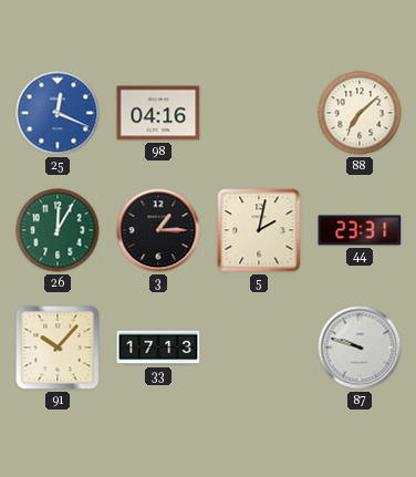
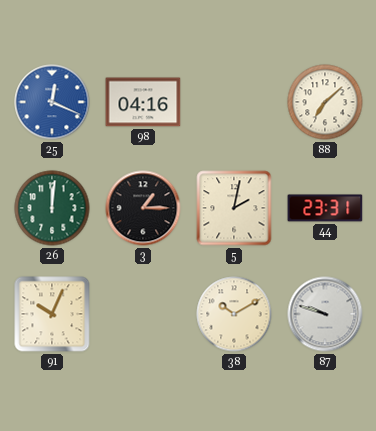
26: 12:05 -> 12:01 (52, 208)
91: 10:07 -> 10:04 (52, 314)
33: 17:13 -> none (158, 348)
38: none -> 10:10 (234, 314)
